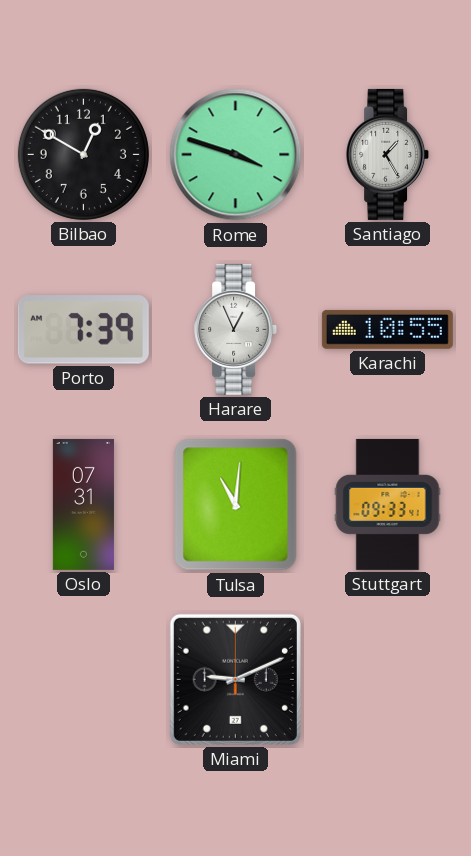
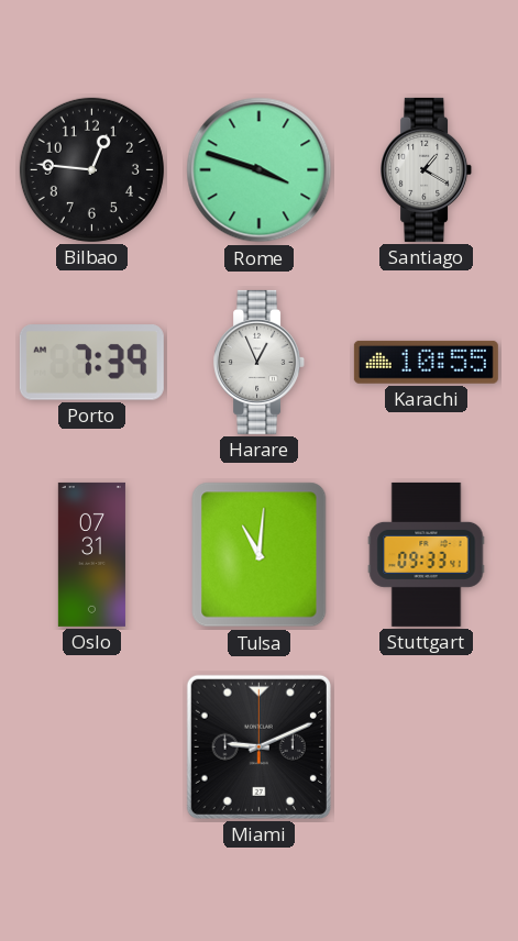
Bilbao: 12:50 -> 12:46 (91, 169)
Santiago: 1:25 -> 1:20 (427, 169)
